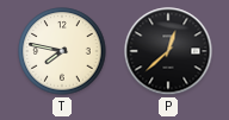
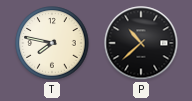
P: 12:38 -> 10:38 (141, 43)
